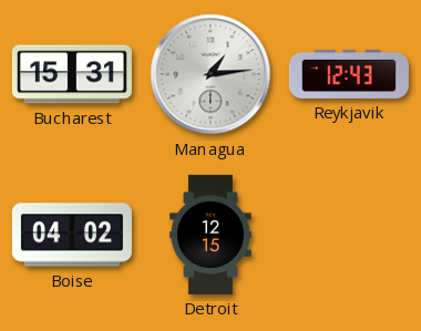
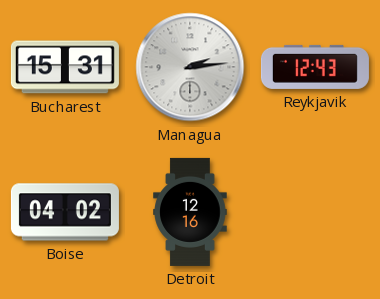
Managua: 1:14 -> 2:14 (190, 67)
Detroit: 12:15 -> 12:16 (190, 212)
